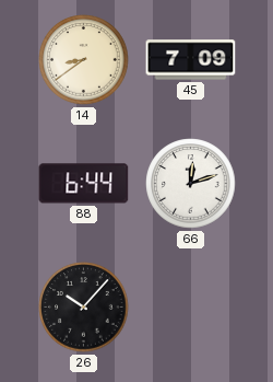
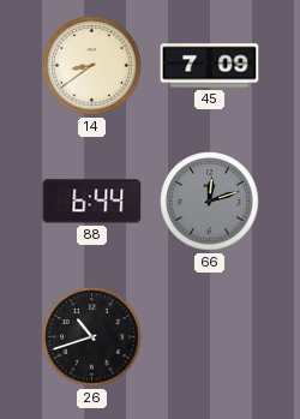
66 dial: white -> grey (210, 202)
26: 10:07 -> 10:42 (92, 337)
